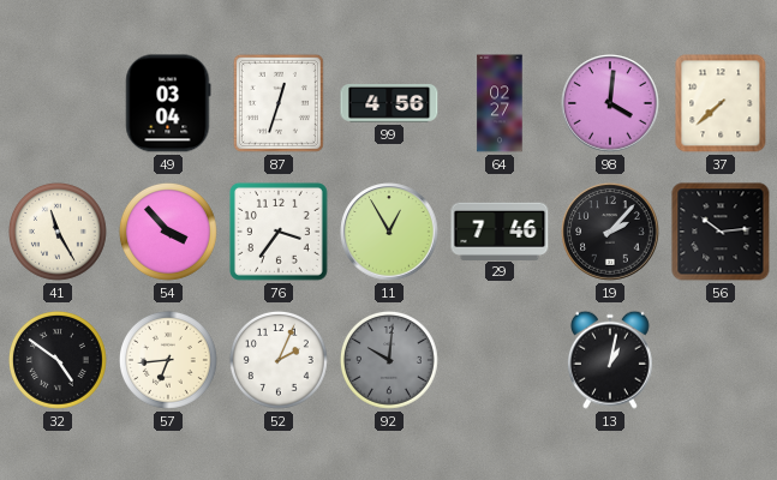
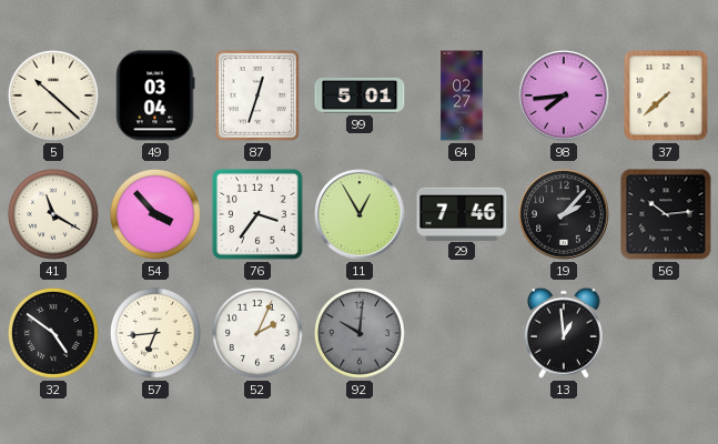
5: none -> 10:22 (53, 95)
99: 4:56 -> 5:01 (360, 97)
98: 4:01 -> 7:44 (564, 95)
41: 11:25 -> 11:20 (53, 214)
13: 1:02 -> 12:59 (564, 333)
